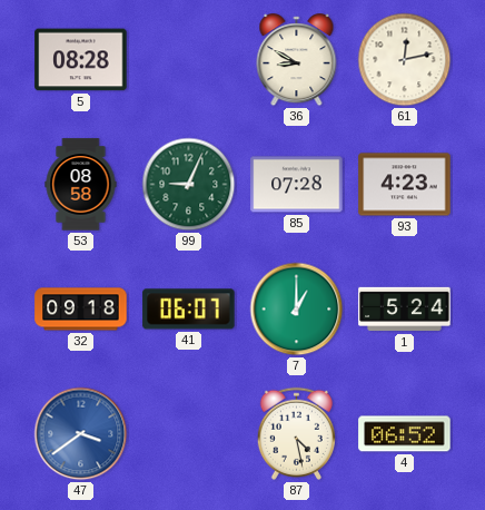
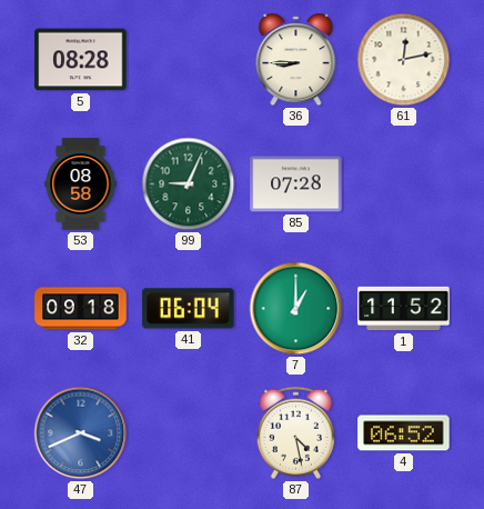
36: 8:50 -> 8:45 (296, 60)
93: 4:23 -> none (405, 185)
41: 06:07 -> 06:04 (189, 309)
1: 5:24 -> 11:52 (404, 309)
47: 3:39 -> 3:41 (81, 433)
